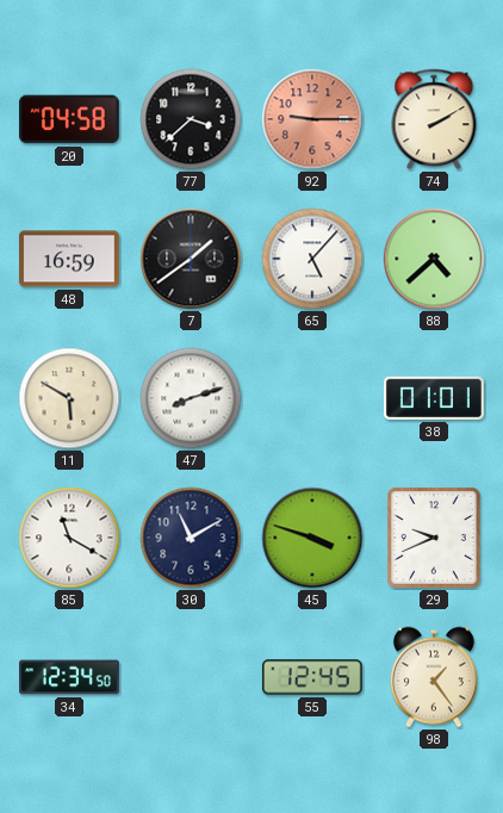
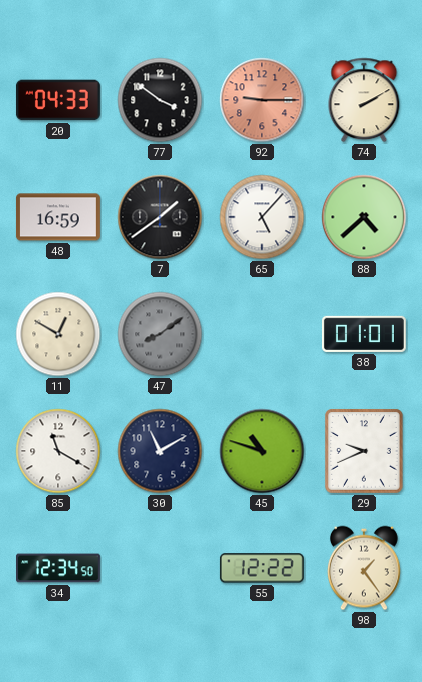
20: 04:58 -> 04:33 (58, 100)
77: 3:38 -> 3:51 (160, 100)
11: 5:50 -> 12:50 (58, 334)
47: 8:12 -> 8:09 (160, 334)
47 dial: white -> grey (160, 334)
45: 3:48 -> 10:48 (262, 451)
55: 12:45 -> 12:22 (262, 568)
